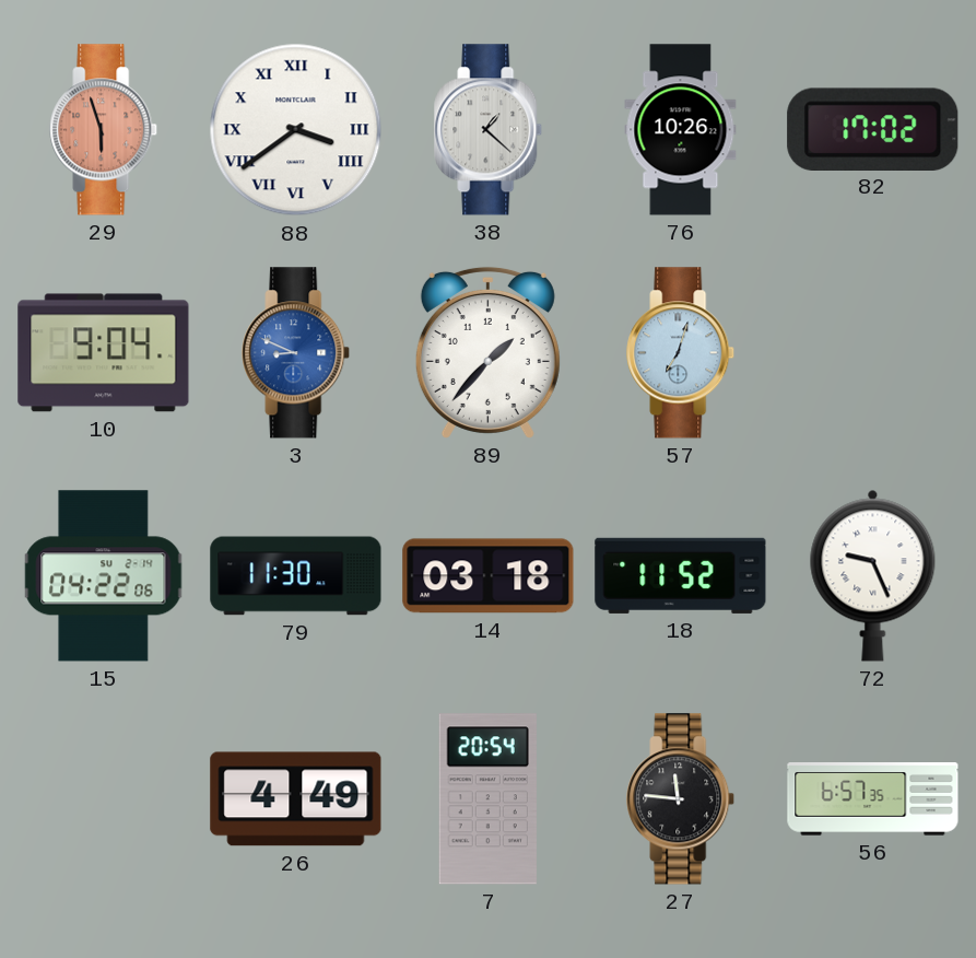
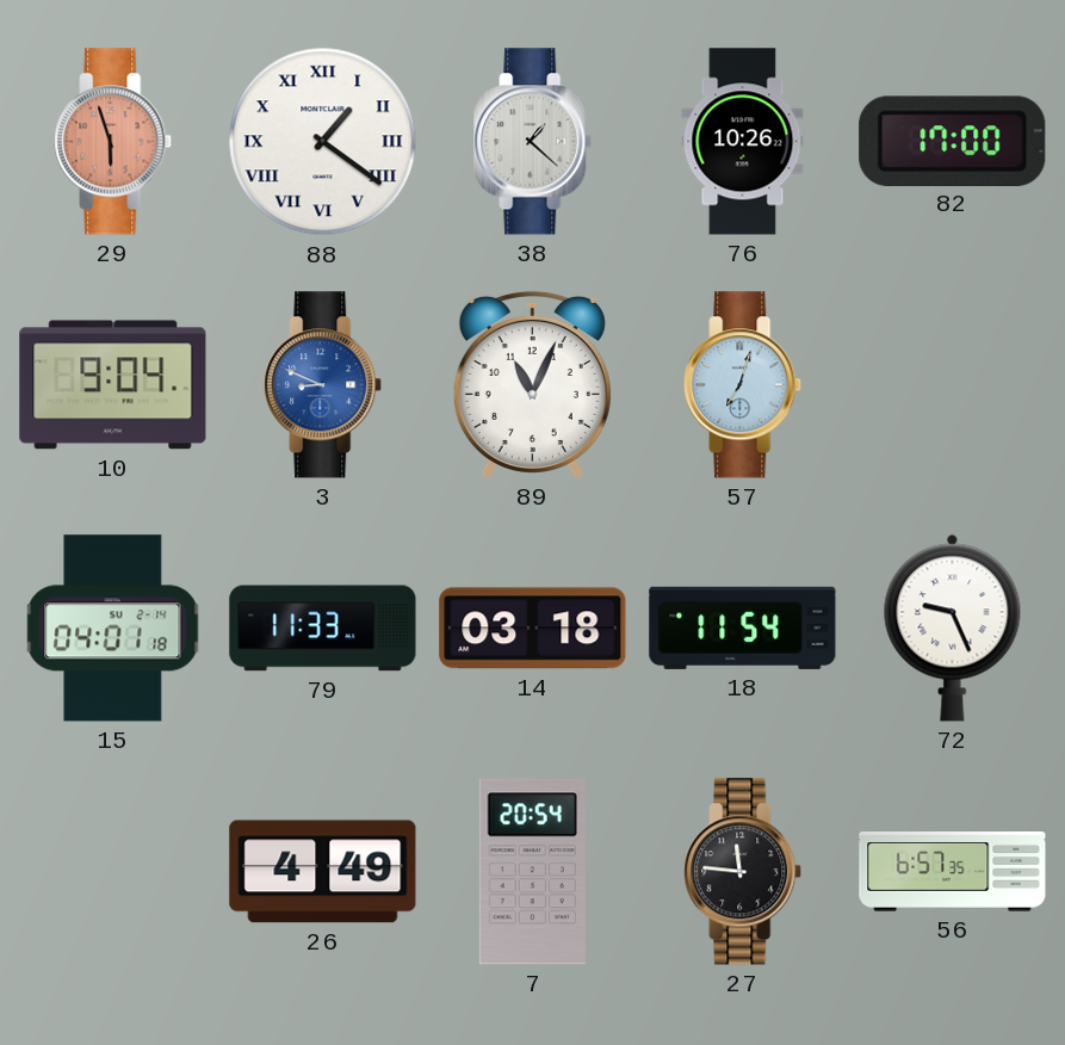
88: 3:39 -> 1:21 (323, 142)
82: 17:02 -> 17:00 (953, 141)
89: 1:37 -> 11:04 (532, 384)
15: 04:22 -> 04:01 (113, 629)
79: 11:30 -> 11:33 (323, 629)
18: 11:52 -> 11:54 (743, 627)
